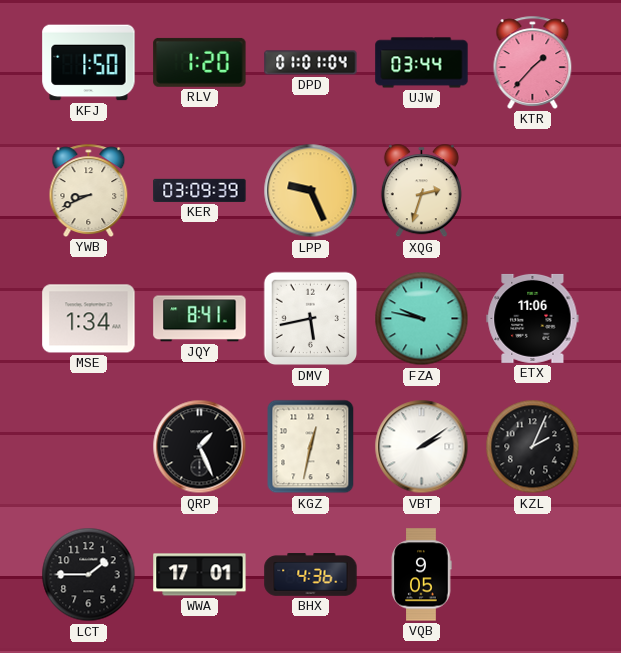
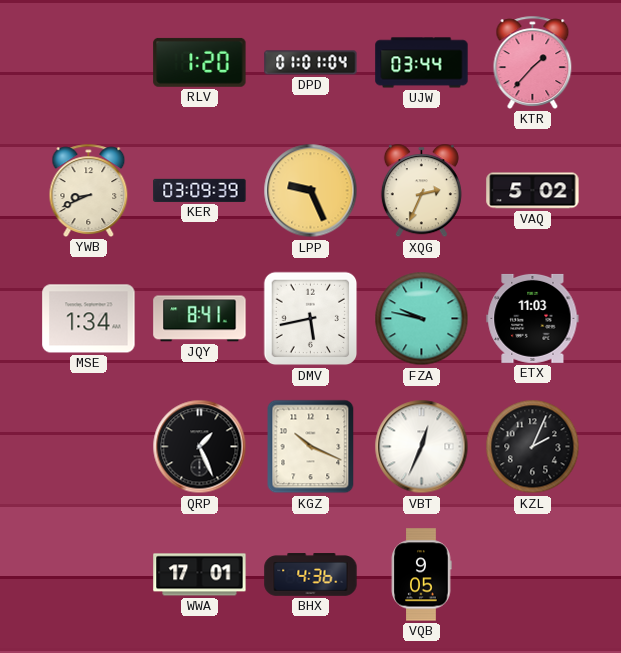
KFJ: 1:50 -> none (89, 63)
XQG: 2:33 -> 2:34 (421, 191)
VAQ: none -> 5:02 (533, 191)
ETX: 11:06 -> 11:03 (533, 318)
KGZ: 12:32 -> 10:19 (311, 447)
VBT: 2:09 -> 12:34 (422, 447)
LCT: 1:45 -> none (89, 575)
